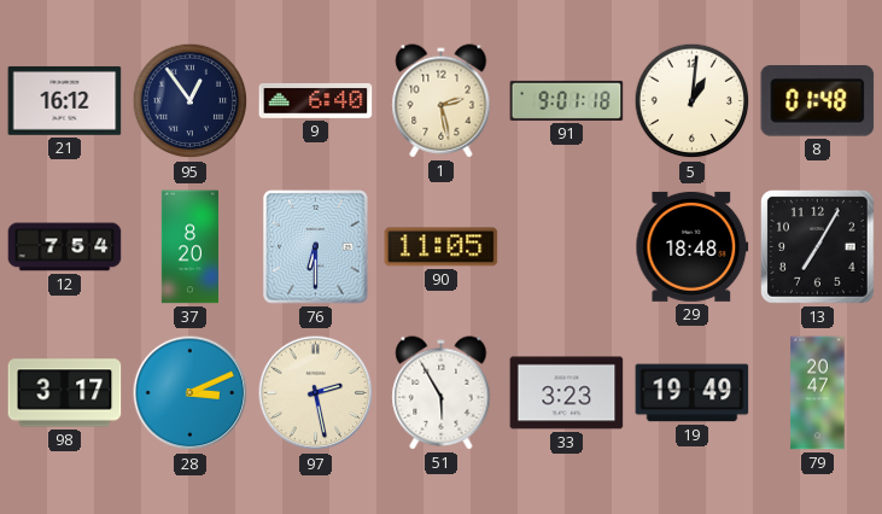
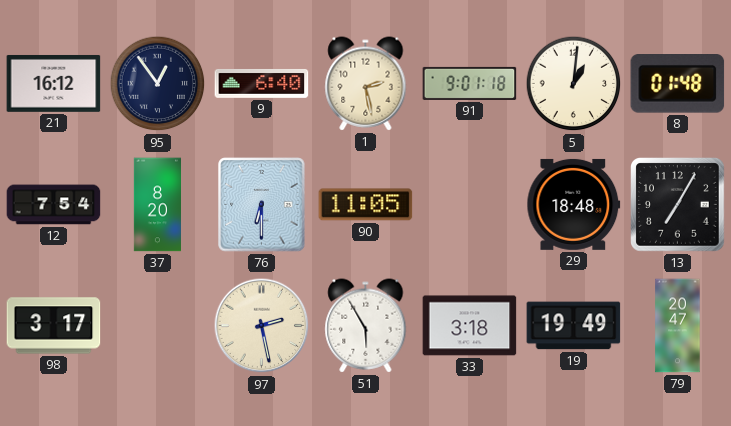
28: 3:11 -> none (191, 393)
33: 3:23 -> 3:18 (470, 326)
